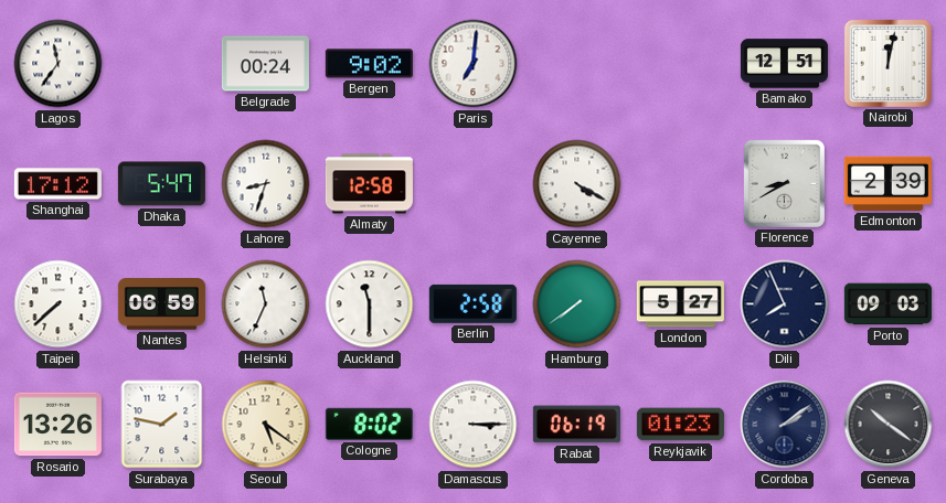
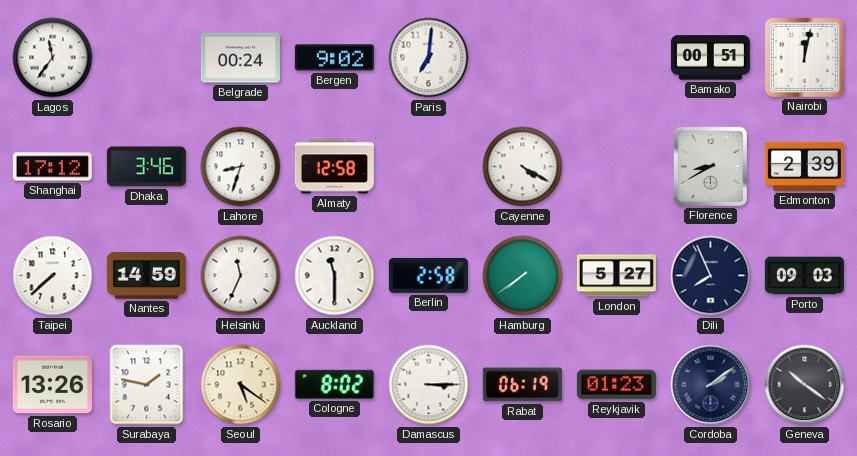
Bamako: 12:51 -> 00:51 (710, 58)
Dhaka: 5:47 -> 3:46 (146, 167)
Nantes: 06:59 -> 14:59 (146, 276)
